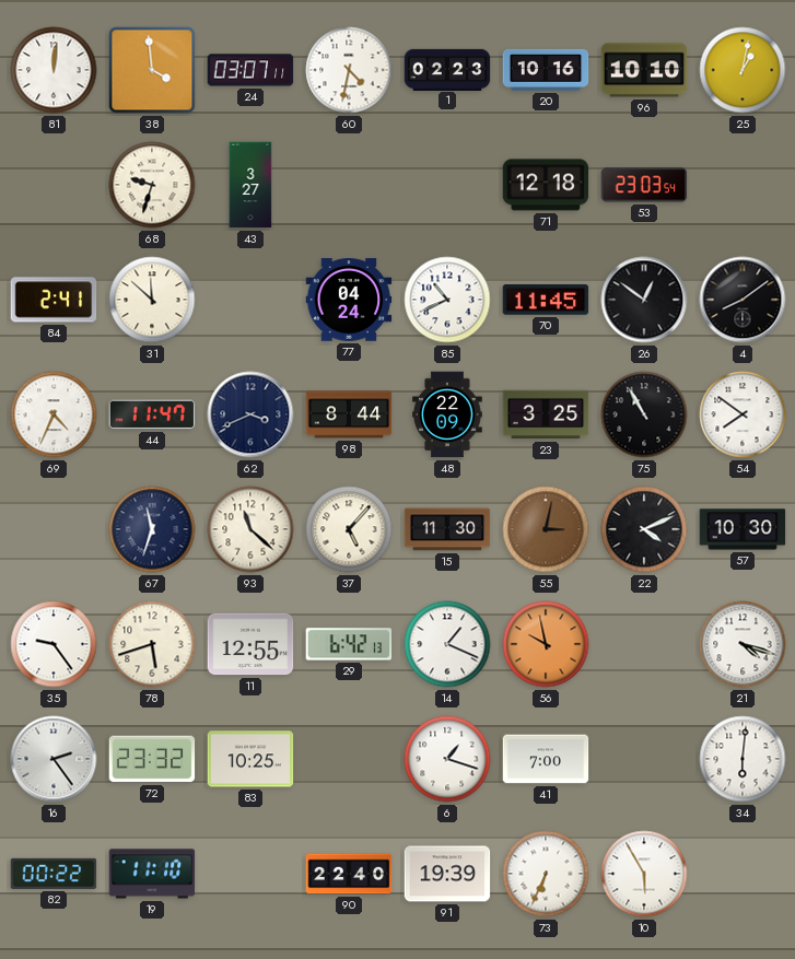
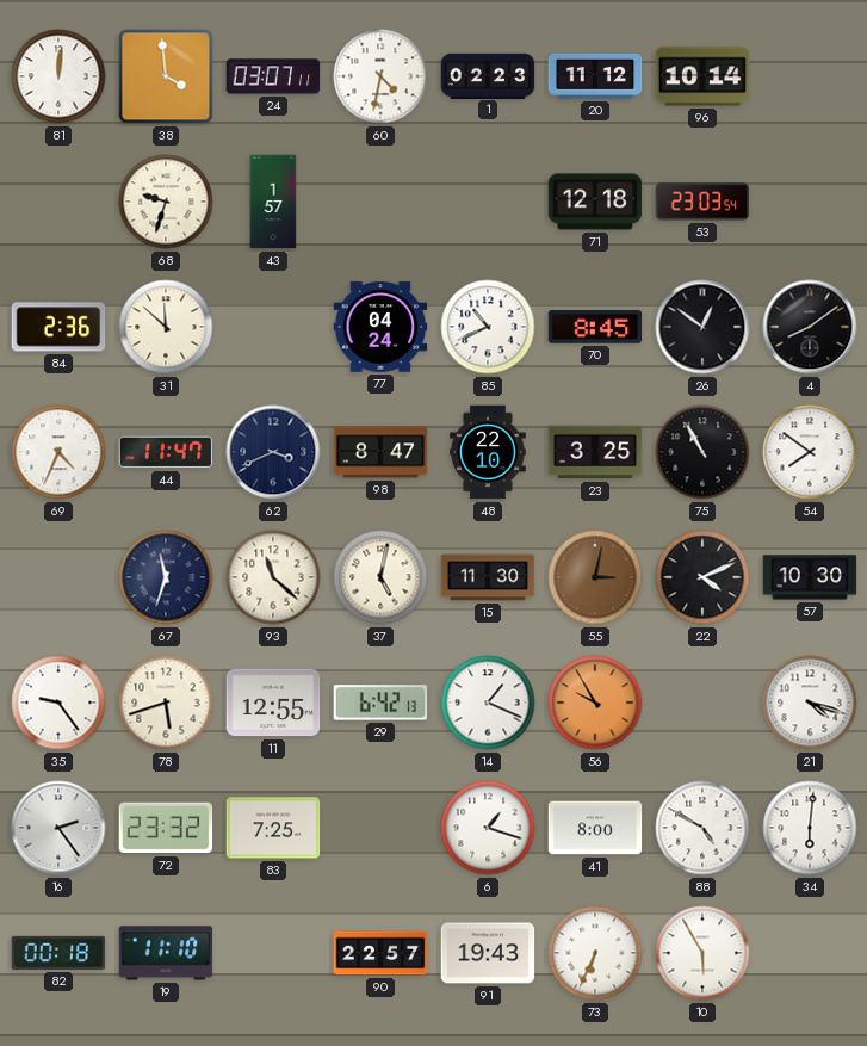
20: 10:16 -> 11:12 (595, 76)
96: 10:10 -> 10:14 (702, 76)
25: 1:02 -> none (743, 70)
43: 3:27 -> 1:57 (273, 202)
84: 2:41 -> 2:36 (58, 327)
70: 11:45 -> 8:45 (595, 327)
98: 8:44 -> 8:47 (380, 452)
48: 22:09 -> 22:10 (489, 452)
37: 5:07 -> 5:02 (380, 577)
56: 9:58 -> 9:55 (595, 703)
83: 10:25 -> 7:25 (273, 828)
41: 7:00 -> 8:00 (595, 828)
88: none -> 4:50 (702, 828)
82: 00:22 -> 00:18 (58, 953)
90: 22:40 -> 22:57 (380, 953)
91: 19:39 -> 19:43 (488, 953)
